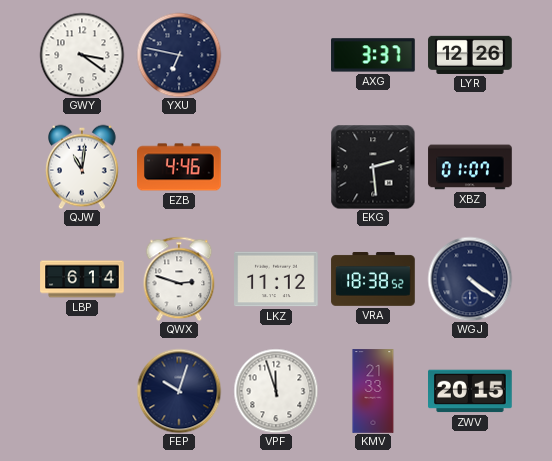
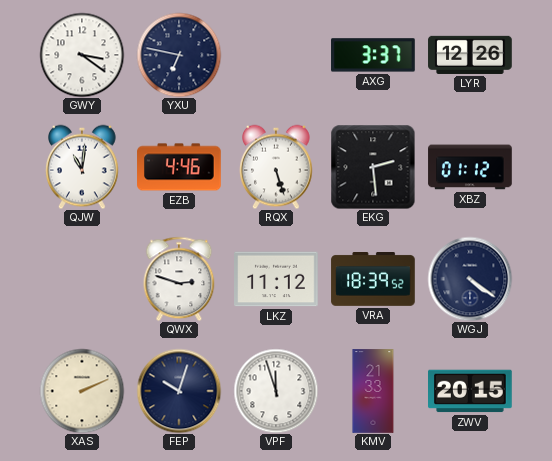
RQX: none -> 5:27 (277, 167)
XBZ: 01:07 -> 01:12 (470, 167)
LBP: 6:14 -> none (82, 279)
VRA: 18:38 -> 18:39 (373, 280)
XAS: none -> 2:11 (82, 391)
